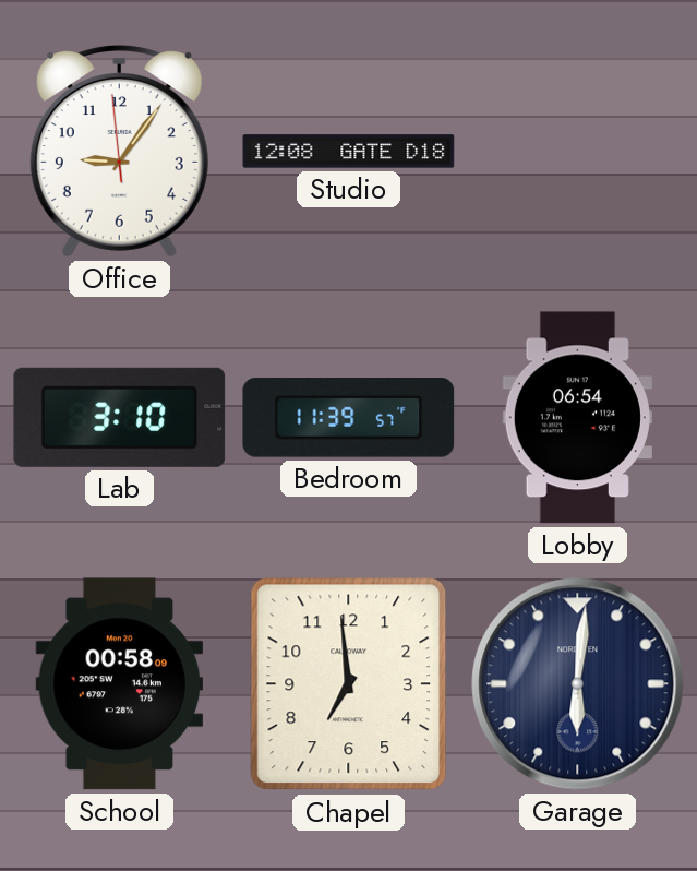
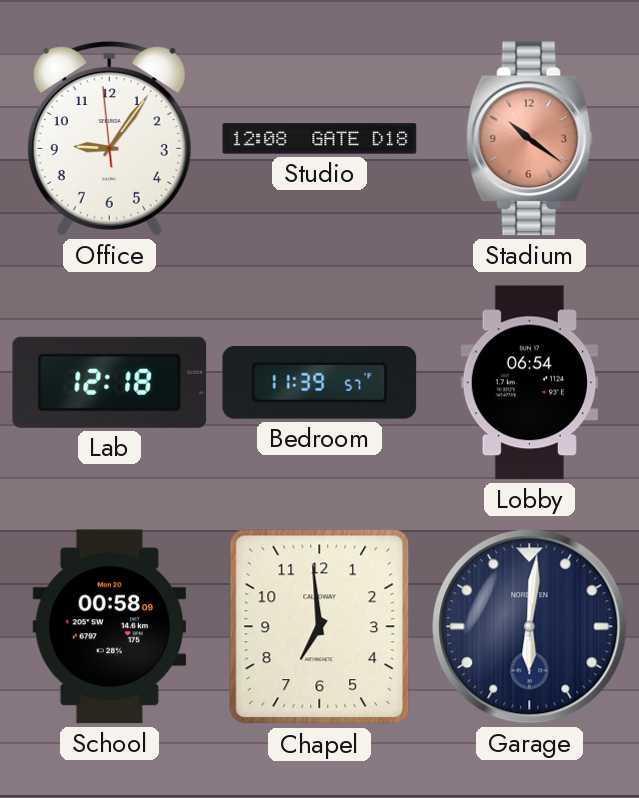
Stadium: none -> 10:21 (529, 139)
Lab: 3:10 -> 12:18 (110, 382)
